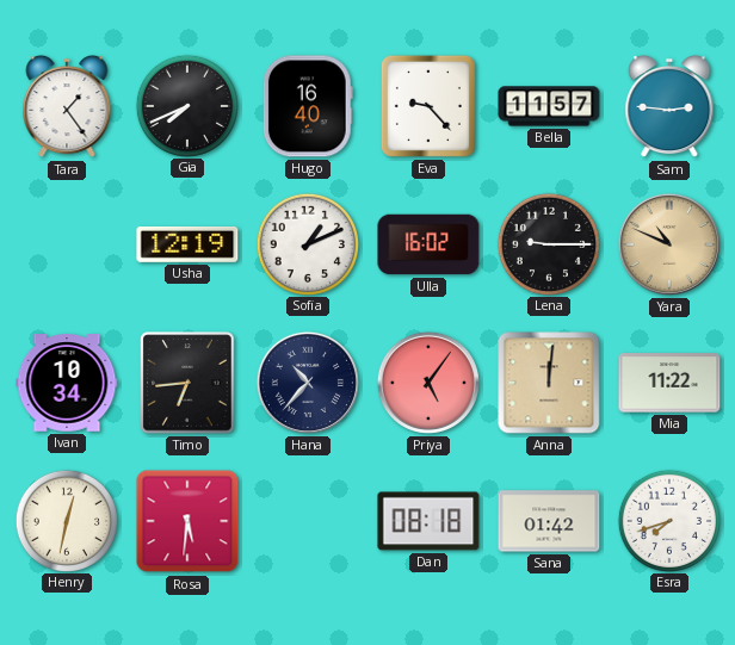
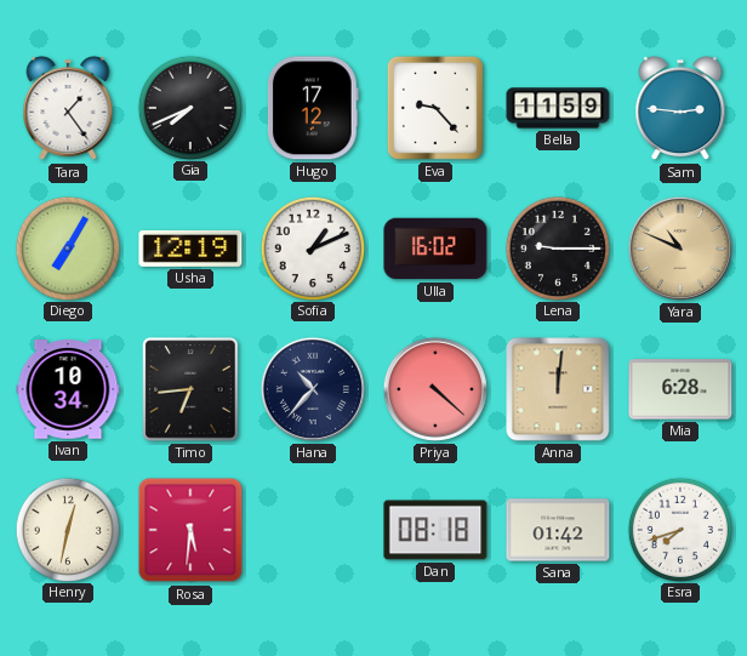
Hugo: 16:40 -> 17:12 (313, 108)
Bella: 11:57 -> 11:59 (558, 108)
Diego: none -> 7:05 (67, 247)
Priya: 5:06 -> 4:22 (435, 389)
Mia: 11:22 -> 6:28 (680, 389)
